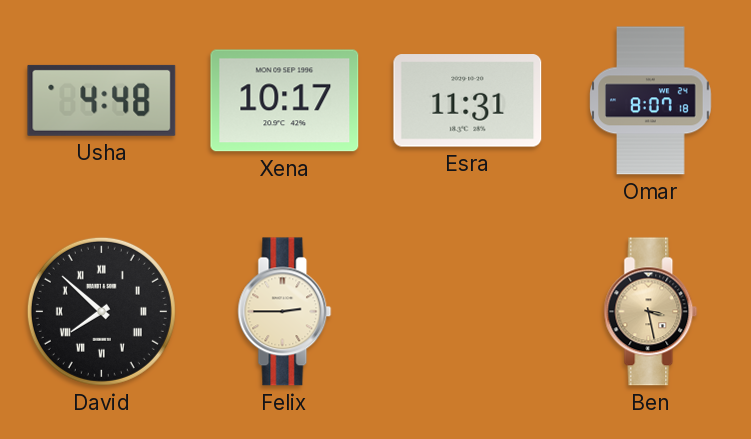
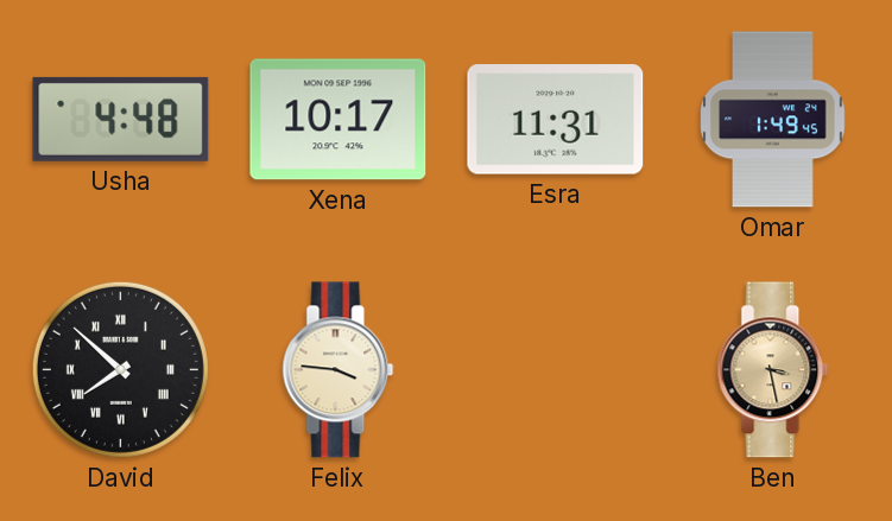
Omar: 8:07 -> 1:49 (773, 120)
Felix: 2:45 -> 3:46 (339, 370)
